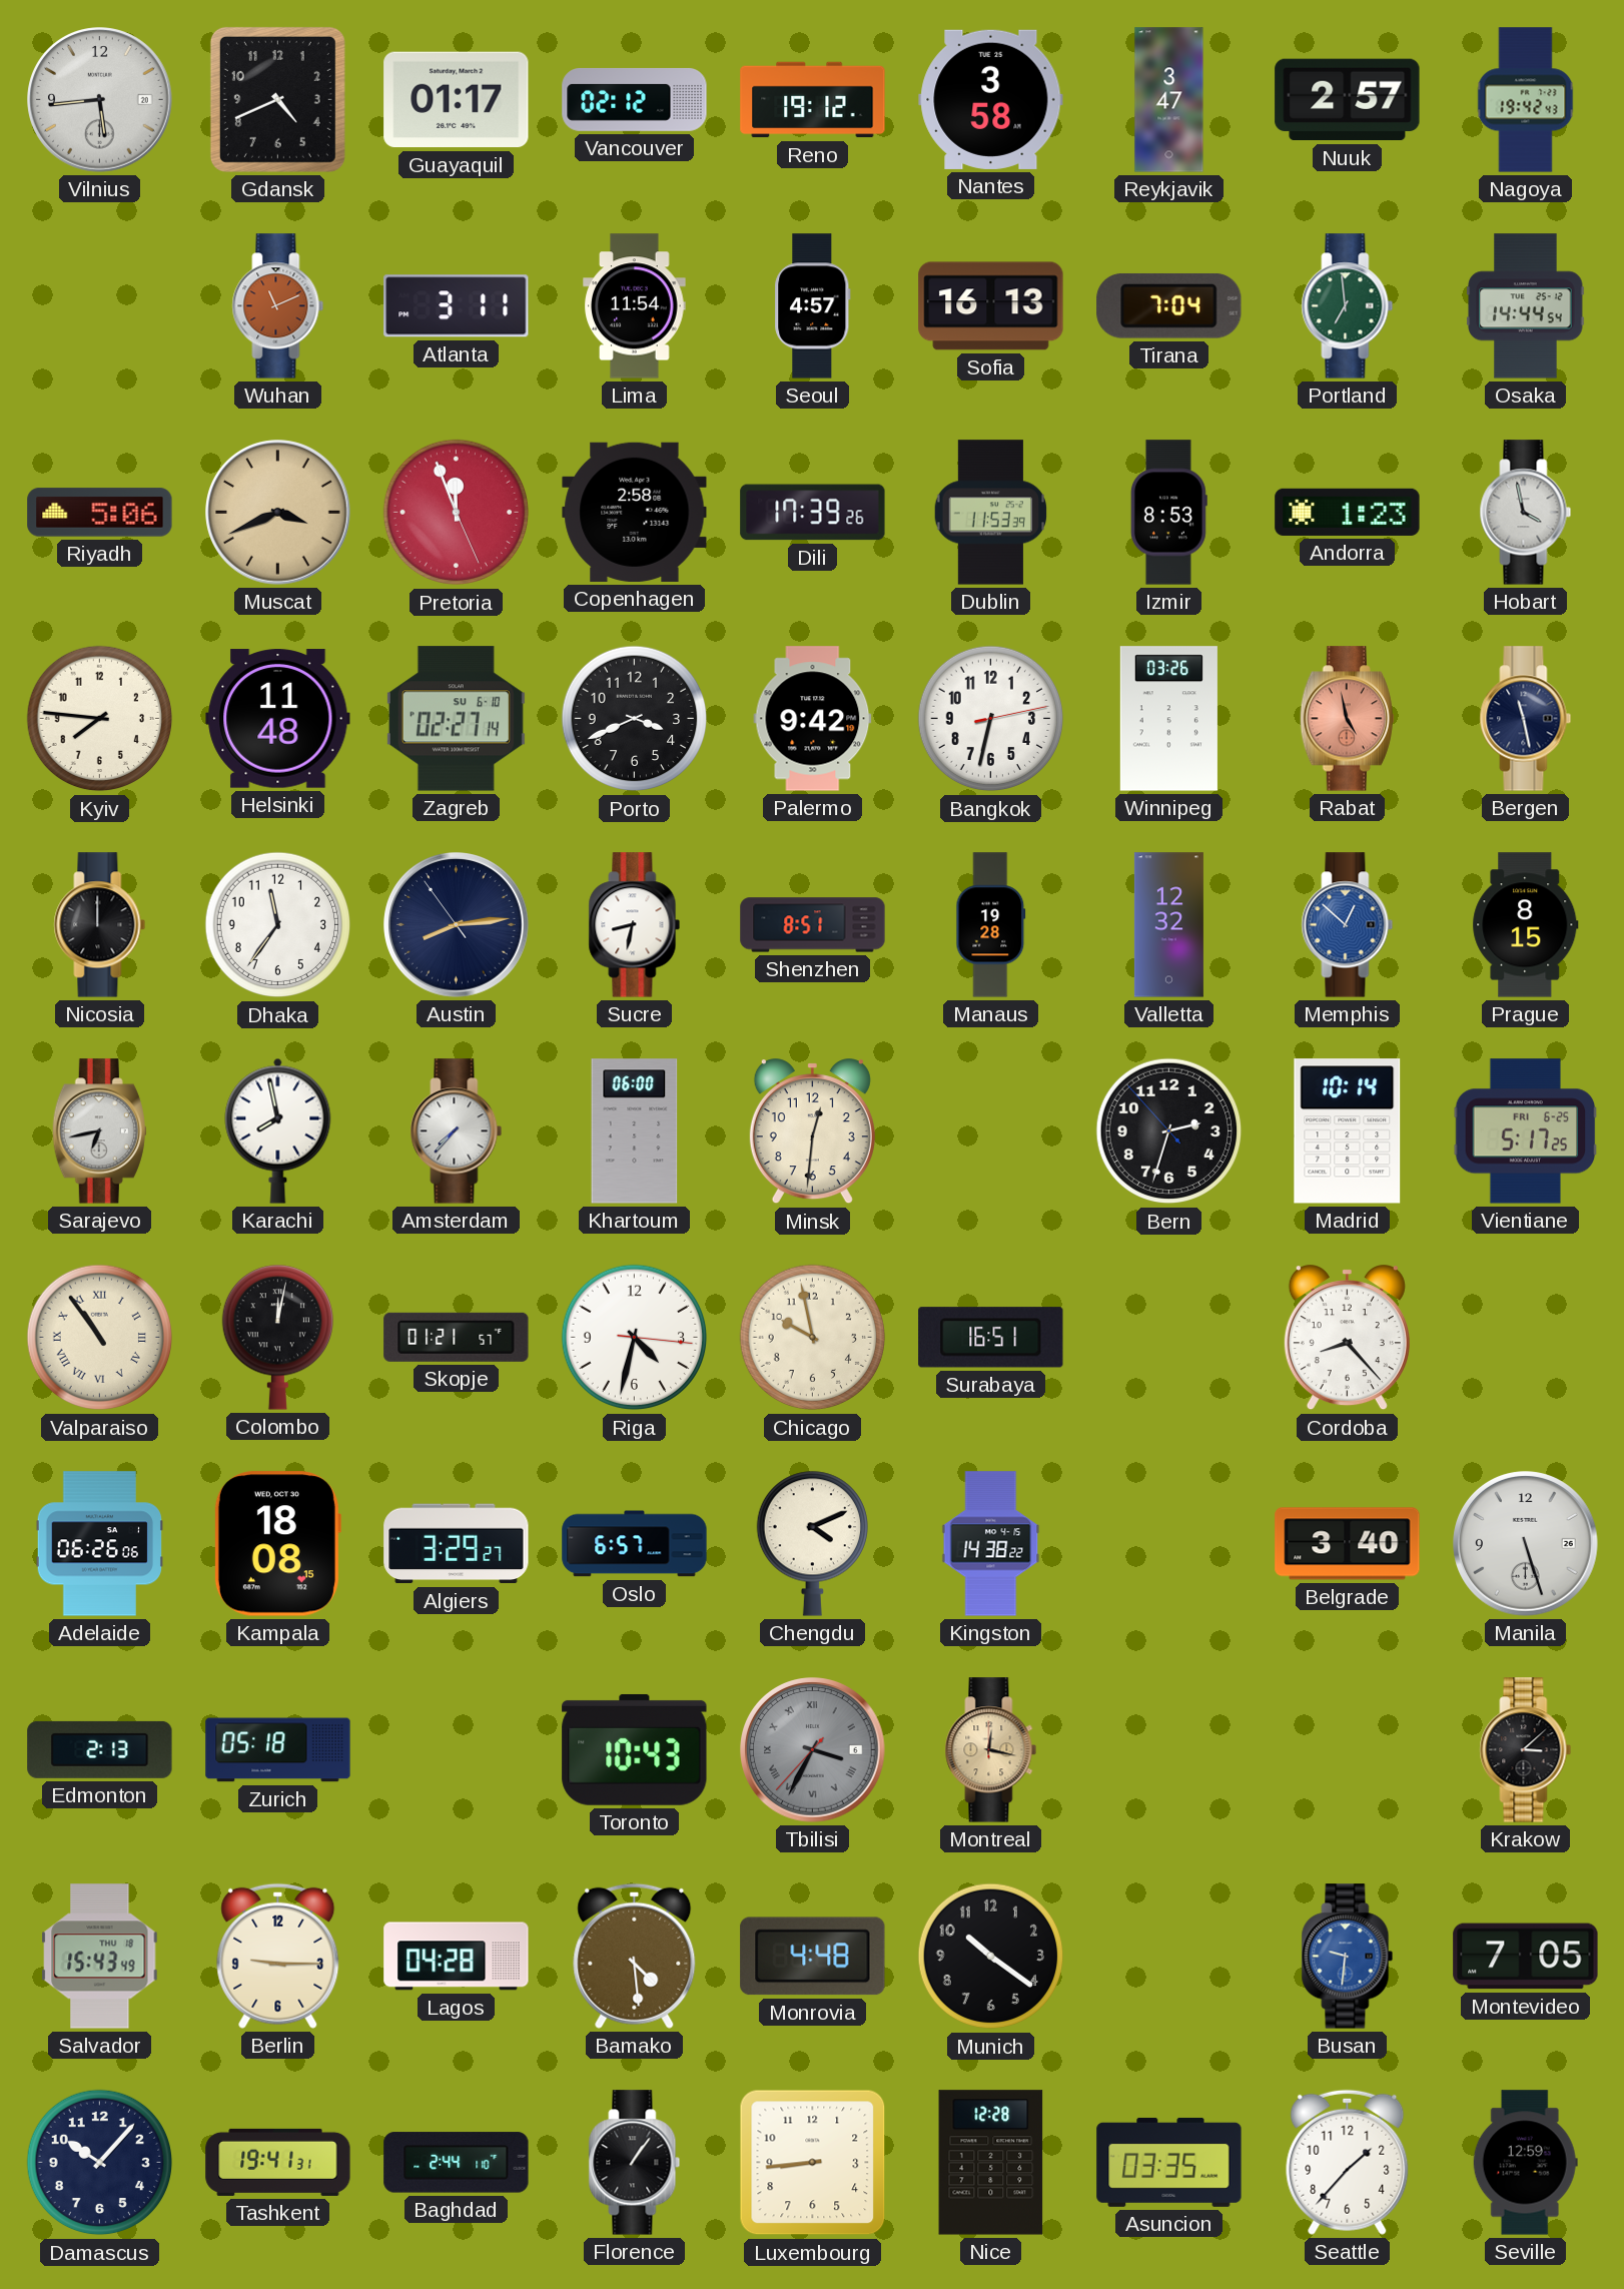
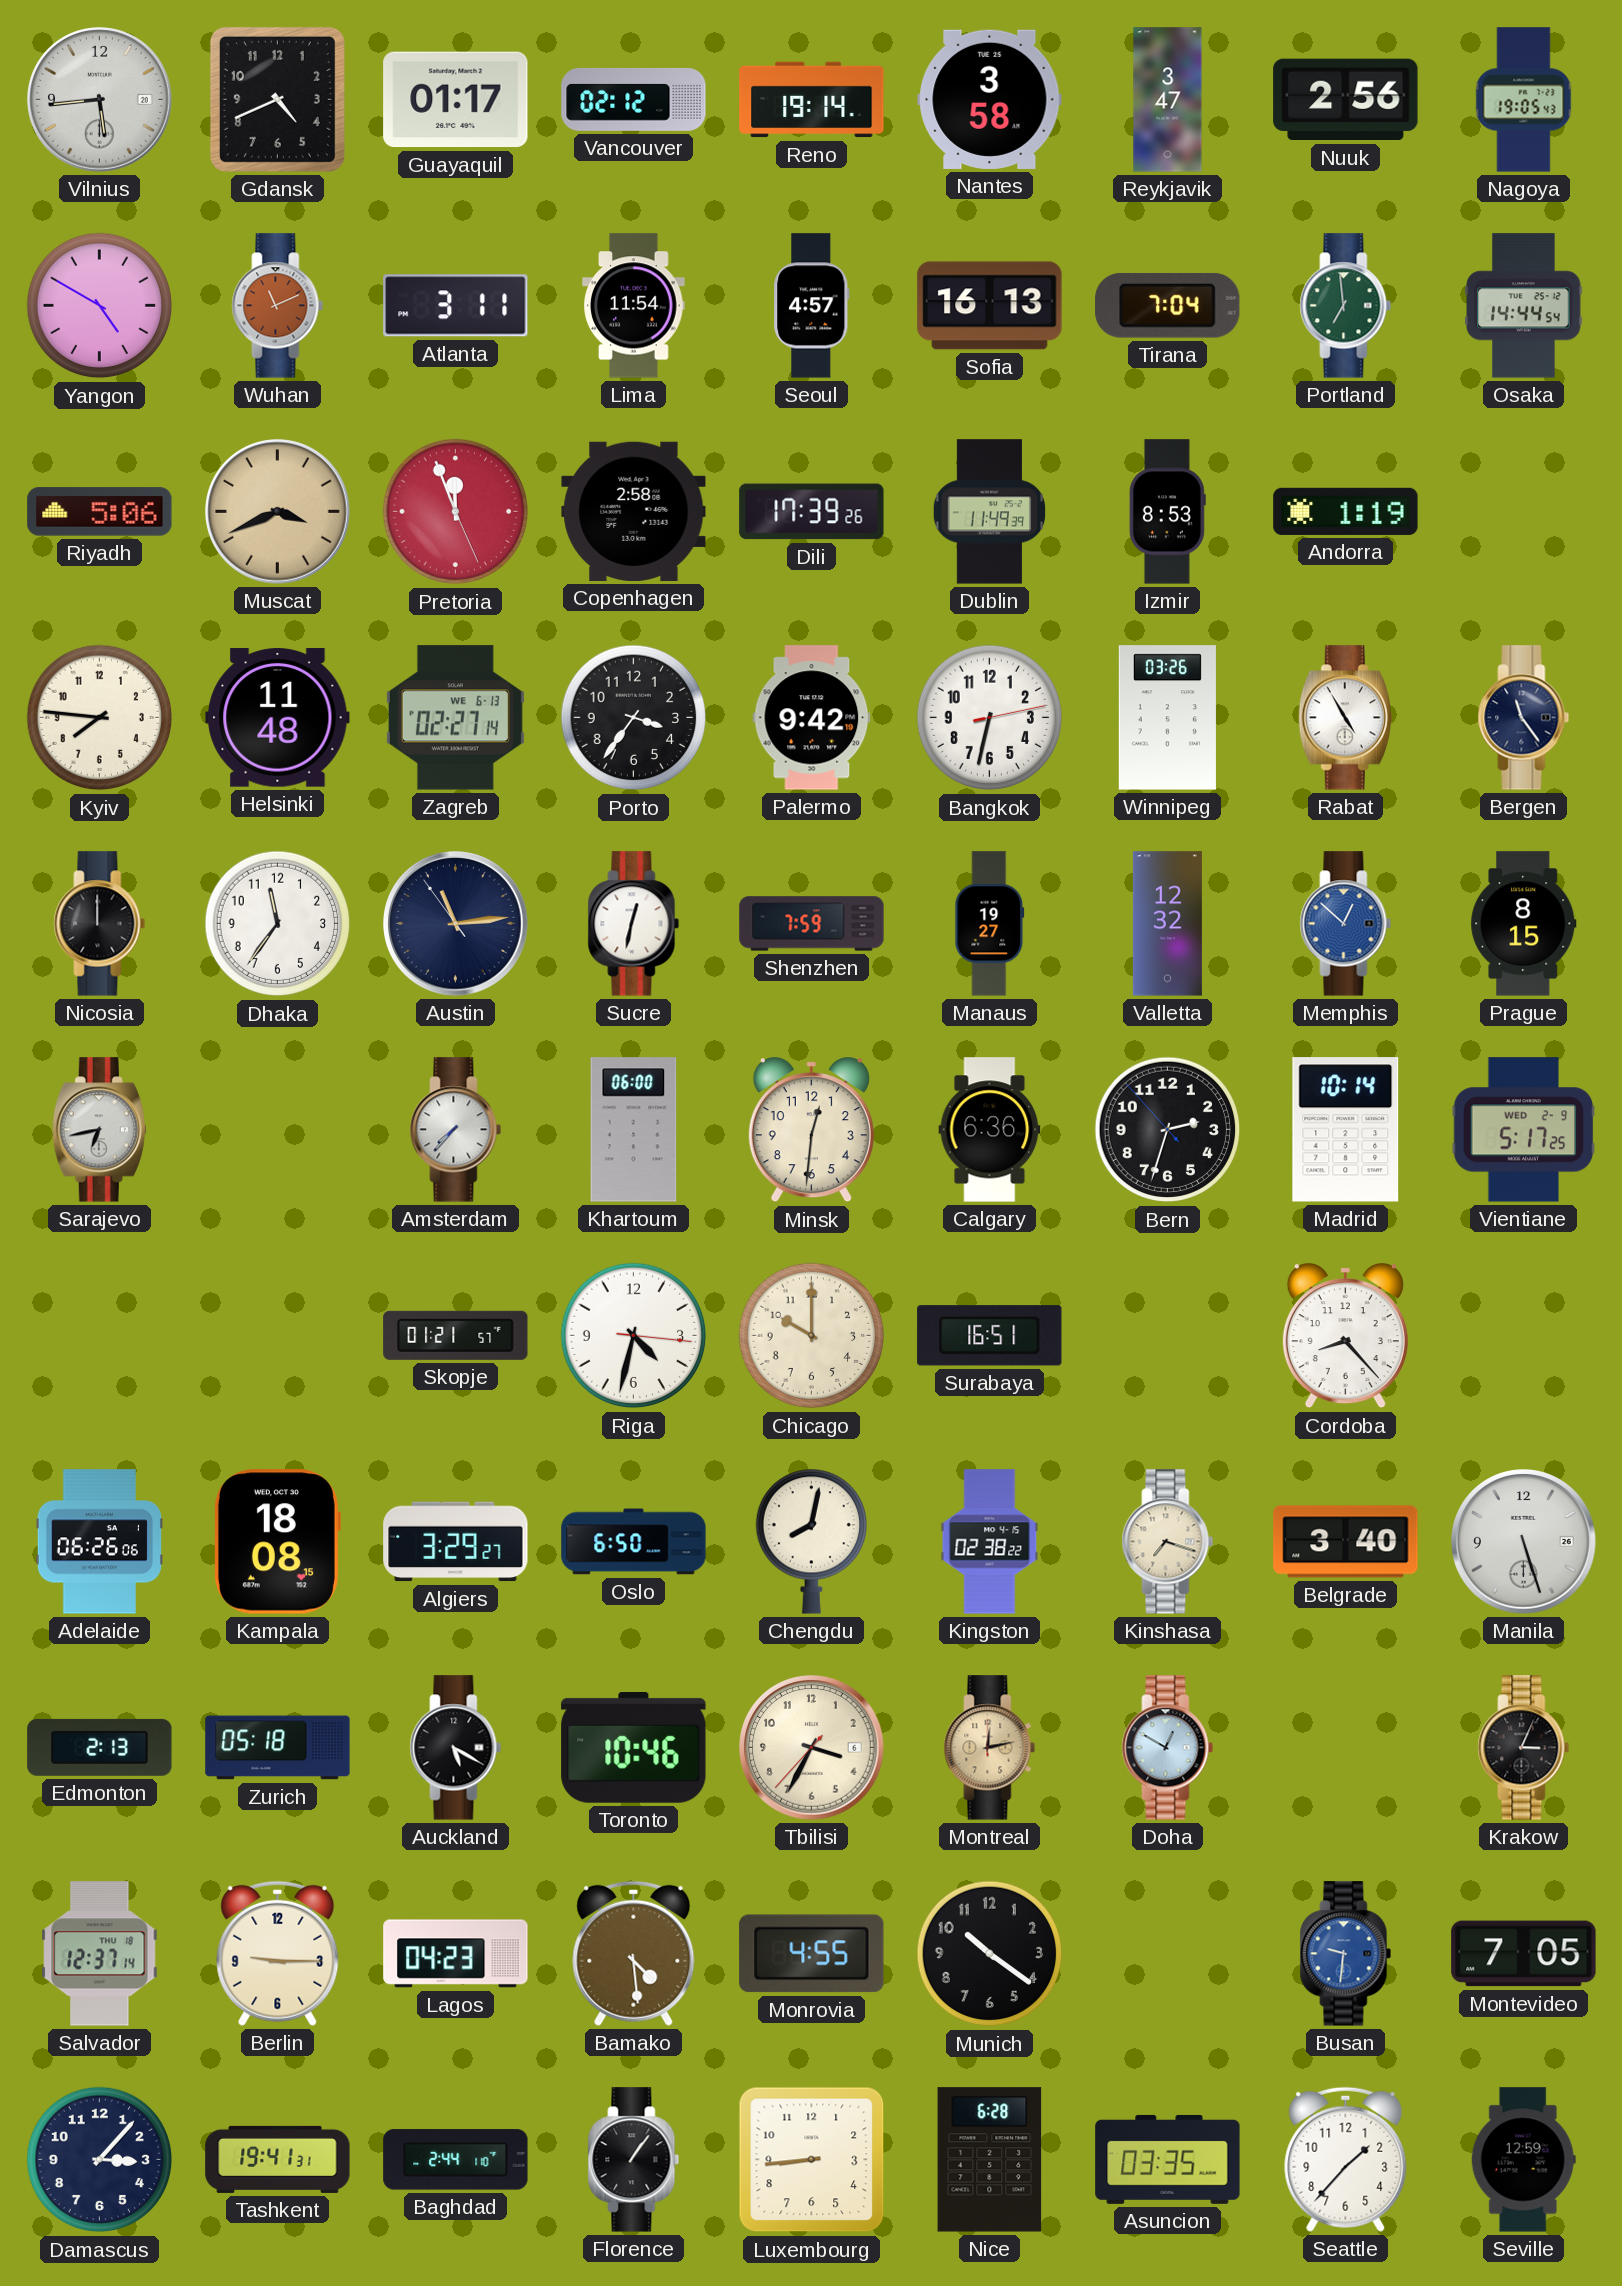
Reno: 19:12 -> 19:14 (812, 100)
Nuuk: 2:57 -> 2:56 (1346, 100)
Nagoya: 19:42 -> 19:05 (1524, 100)
Yangon: none -> 4:50 (100, 306)
Dublin: 11:53 -> 11:49 (990, 512)
Andorra: 1:23 -> 1:19 (1346, 511)
Hobart: 3:58 -> none (1526, 513)
Zagreb date: SU 6-10 -> WE 6-13 (455, 718)
Porto: 3:41 -> 3:36 (634, 718)
Rabat: 4:58 -> 4:55 (1345, 718)
Rabat dial: salmon -> white (1345, 718)
Bergen: 11:28 -> 11:24 (1524, 718)
Austin: 8:13 -> 11:13 (456, 924)
Sucre: 8:32 -> 12:32 (634, 924)
Shenzhen: 8:51 -> 7:59 (812, 924)
Manaus: 19:28 -> 19:27 (990, 924)
Karachi: 7:58 -> none (278, 1130)
Calgary: none -> 6:36 (990, 1130)
Vientiane date: FRI 6-25 -> WED 2-9 (1524, 1130)
Valparaiso: 10:54 -> none (100, 1338)
Colombo: 12:02 -> none (277, 1337)
Chicago: 9:58 -> 10:00 (812, 1336)
Oslo: 6:57 -> 6:50 (634, 1542)
Chengdu: 4:11 -> 8:02 (811, 1541)
Kingston: 14:38 -> 02:38 (990, 1542)
Kinshasa: none -> 7:18 (1168, 1542)
Auckland: none -> 5:20 (456, 1748)
Toronto: 10:43 -> 10:46 (634, 1747)
Tbilisi dial: grey -> cream (812, 1748)
Tbilisi numerals: Roman -> Arabic (812, 1748)
Montreal: 12:17 -> 12:13 (990, 1748)
Doha: none -> 12:50 (1168, 1748)
Krakow: 3:08 -> 3:04 (1524, 1748)
Salvador: 15:43 -> 12:37 (100, 1954)
Lagos: 04:28 -> 04:23 (456, 1954)
Monrovia: 4:48 -> 4:55 (812, 1954)
Damascus: 10:07 -> 3:07 (100, 2160)
Nice: 12:28 -> 6:28 (990, 2160)
